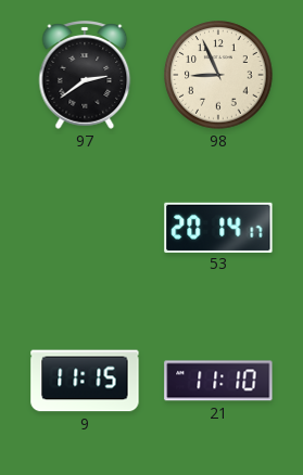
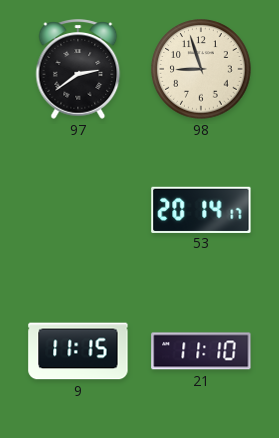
98: 8:56 -> 8:57 (201, 69)
